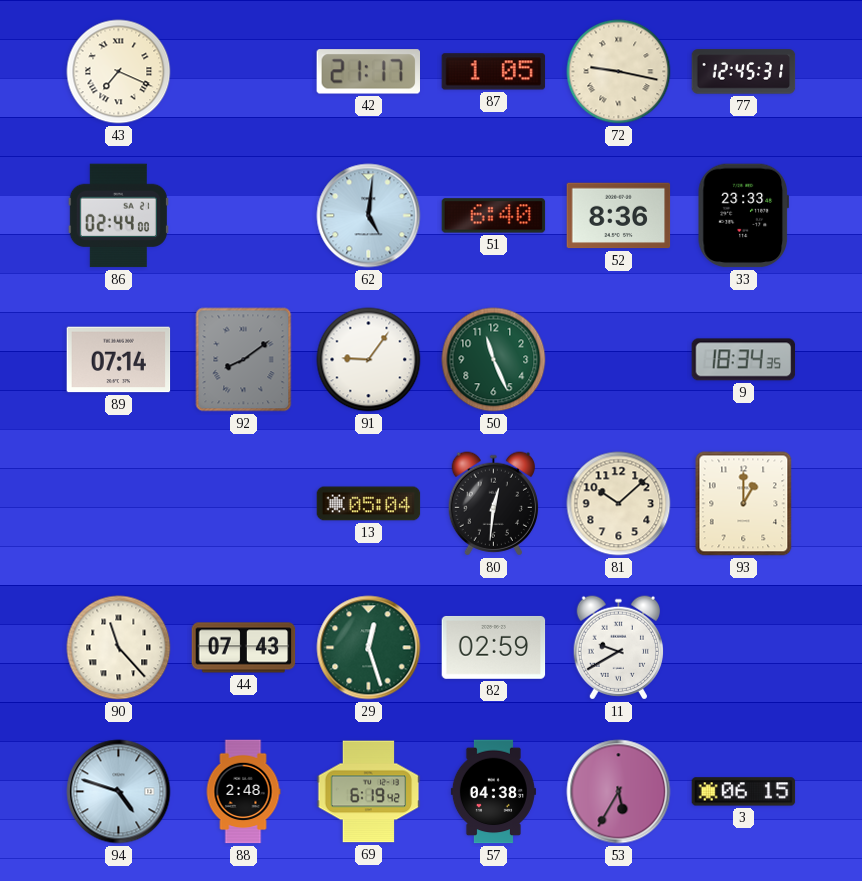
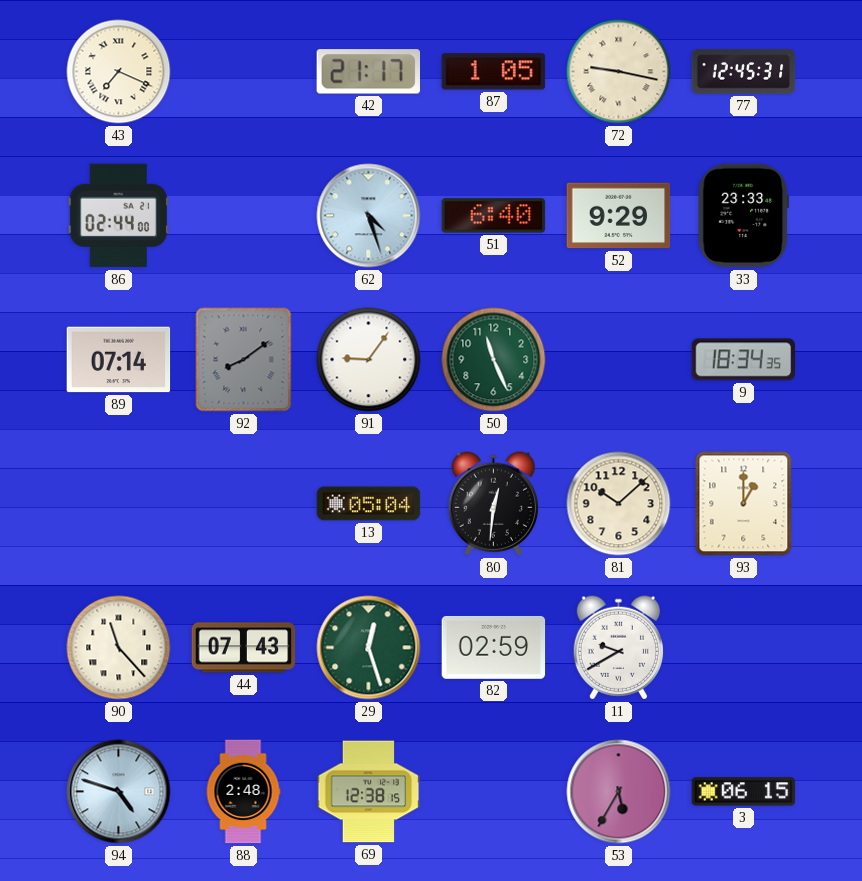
62: 5:01 -> 4:27 (369, 216)
52: 8:36 -> 9:29 (619, 216)
69: 6:19 -> 12:38 (369, 792)
57: 04:38 -> none (493, 792)
